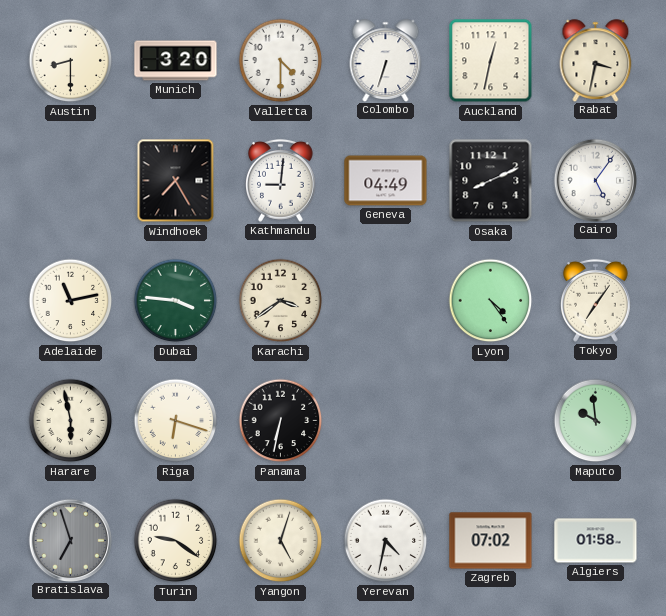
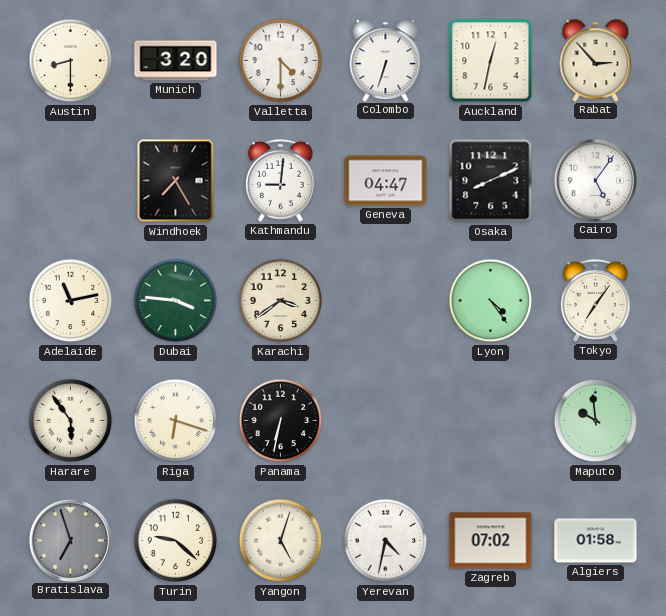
Rabat: 3:32 -> 2:53 (596, 60)
Geneva: 04:49 -> 04:47 (386, 181)
Harare: 5:58 -> 5:54 (71, 421)
Turin: 9:21 -> 9:22 (176, 541)
